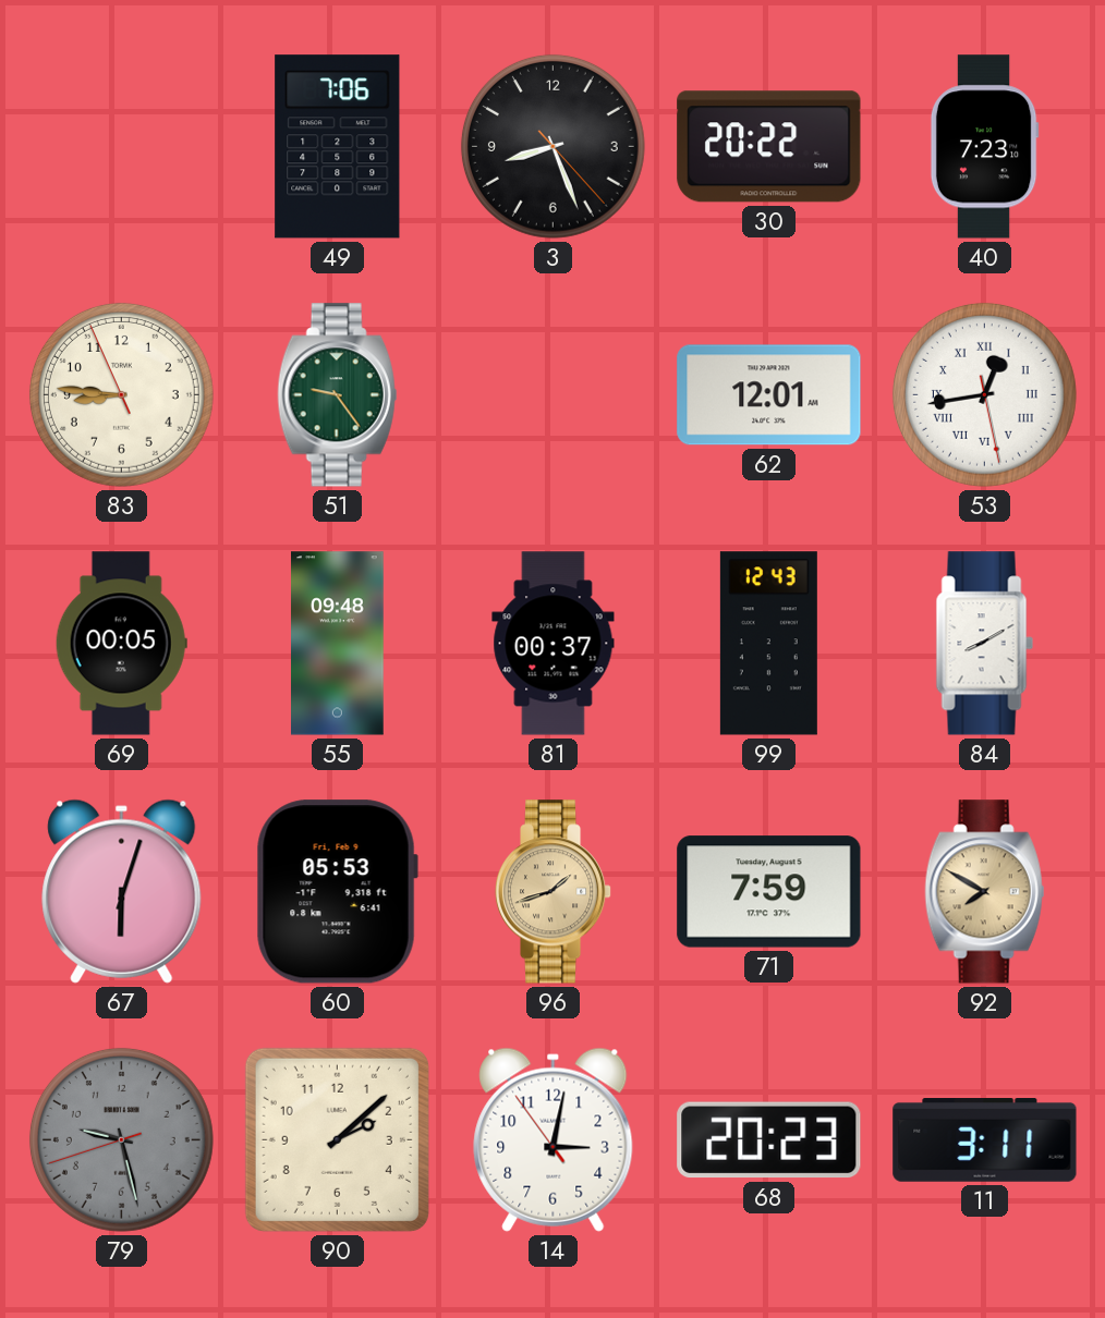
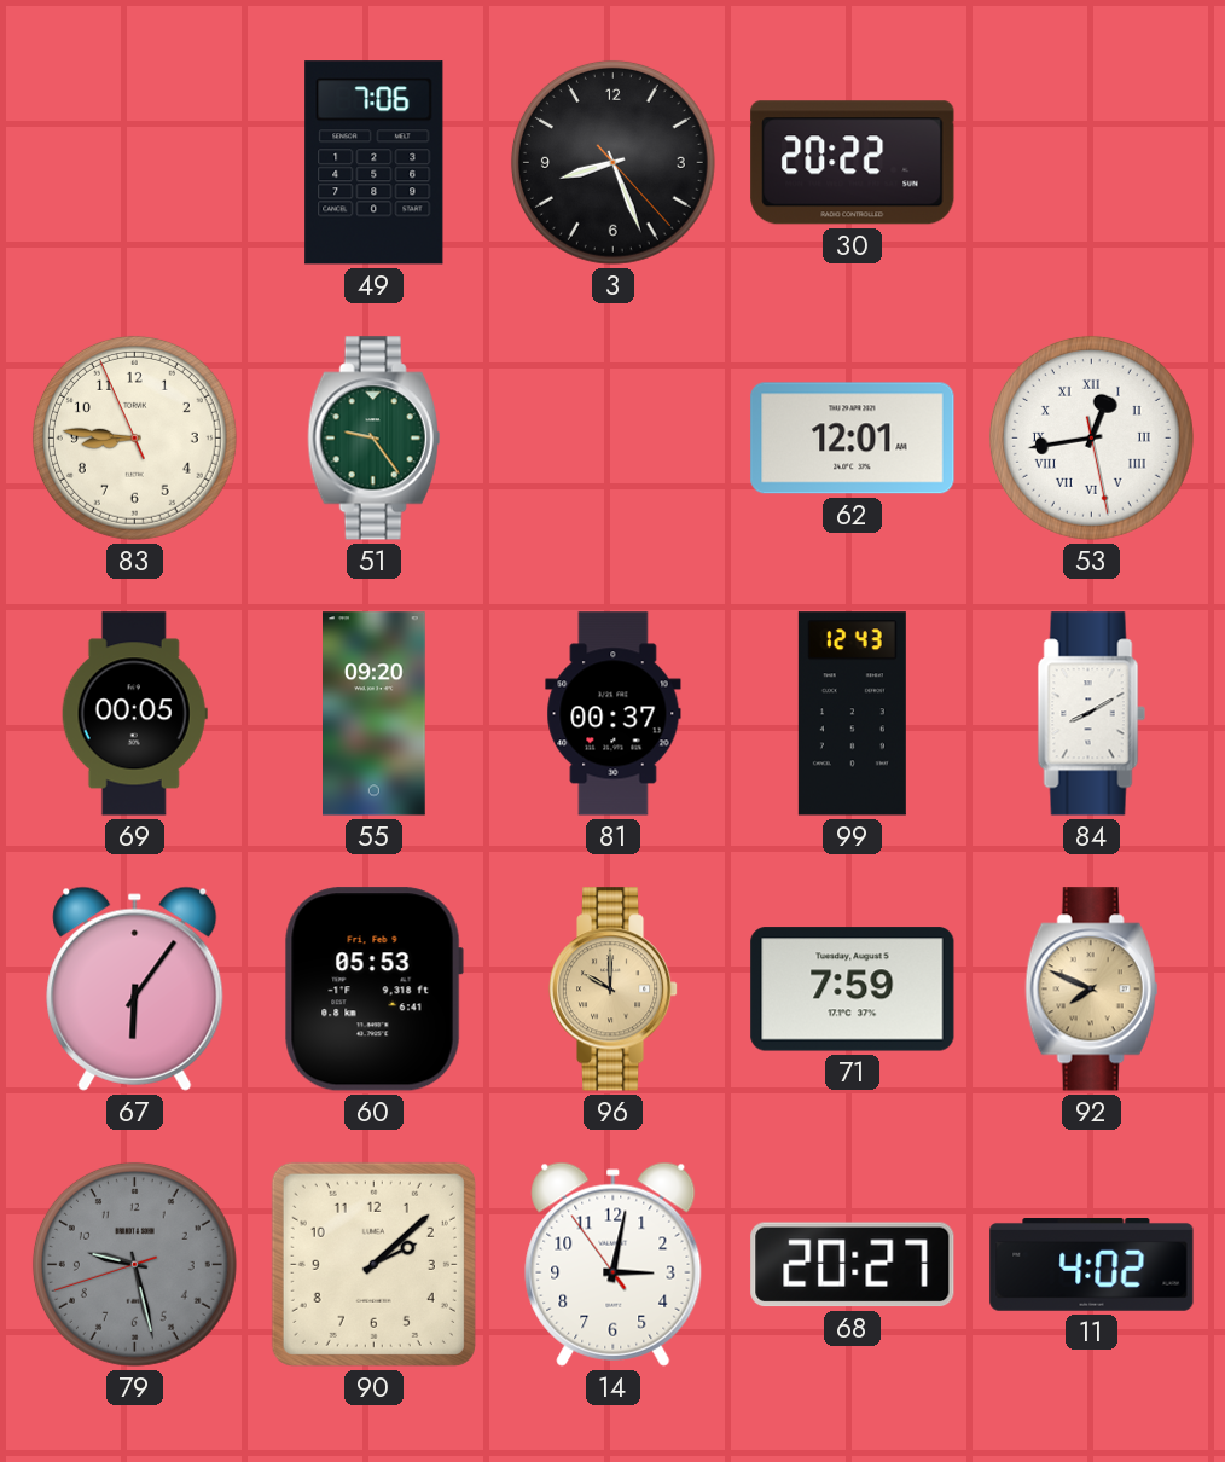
40: 7:23 -> none (984, 147)
55: 09:48 -> 09:20 (375, 714)
67: 6:03 -> 6:06 (135, 988)
96: 1:42 -> 10:00 (614, 990)
92: 7:50 -> 7:49 (1092, 990)
68: 20:23 -> 20:27 (853, 1265)
11: 3:11 -> 4:02 (1092, 1265)
